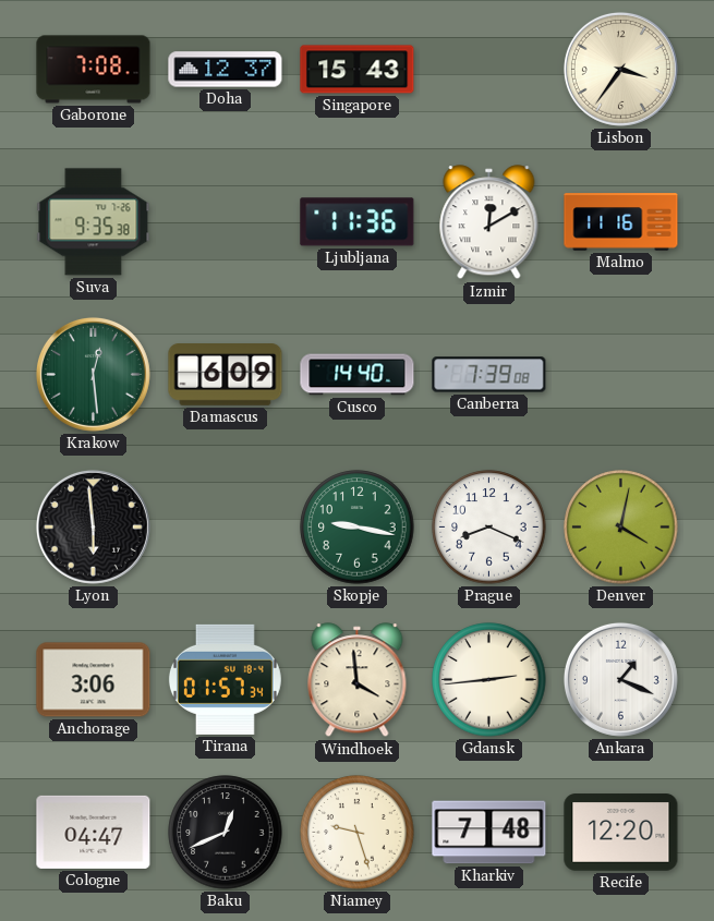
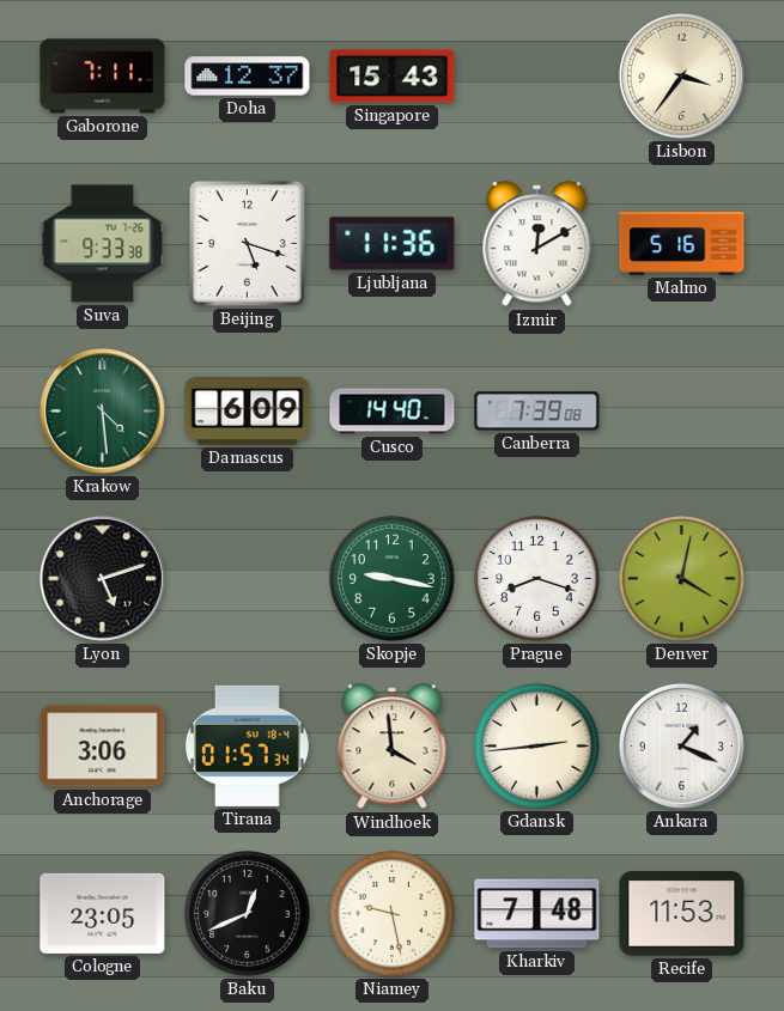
Gaborone: 7:08 -> 7:11 (103, 77)
Suva: 9:35 -> 9:33 (103, 244)
Beijing: none -> 5:18 (247, 244)
Malmo: 11:16 -> 5:16 (682, 244)
Krakow: 12:29 -> 4:29 (102, 410)
Lyon: 5:59 -> 5:12 (102, 578)
Prague: 8:19 -> 8:18 (537, 579)
Cologne: 04:47 -> 23:05 (103, 913)
Niamey: 9:27 -> 9:28 (393, 914)
Recife: 12:20 -> 11:53 (682, 914)
